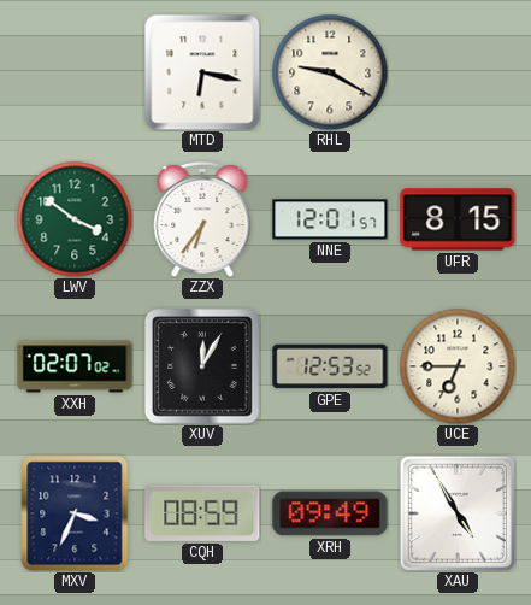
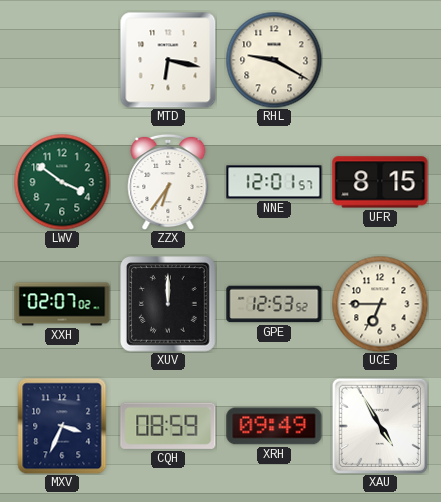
XUV: 12:05 -> 12:00 (168, 304)
